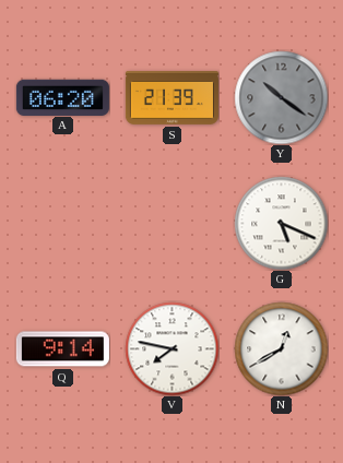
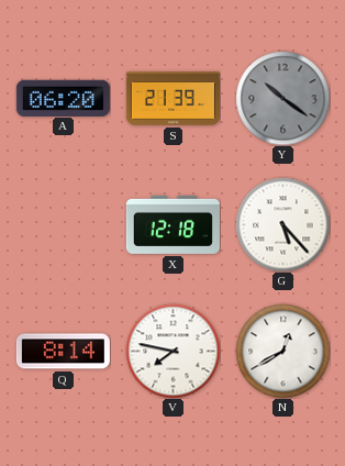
X: none -> 12:18 (172, 224)
G: 5:19 -> 5:23 (282, 224)
Q: 9:14 -> 8:14 (63, 352)
